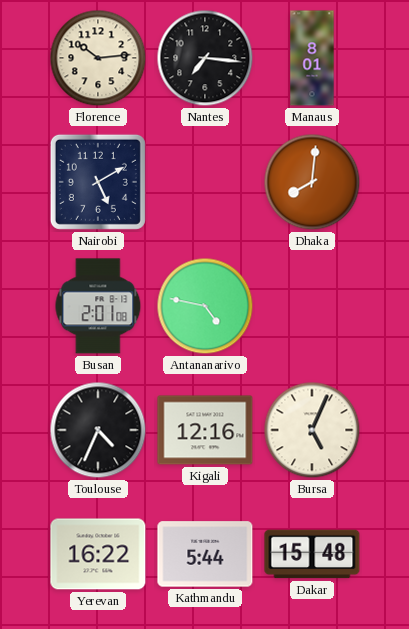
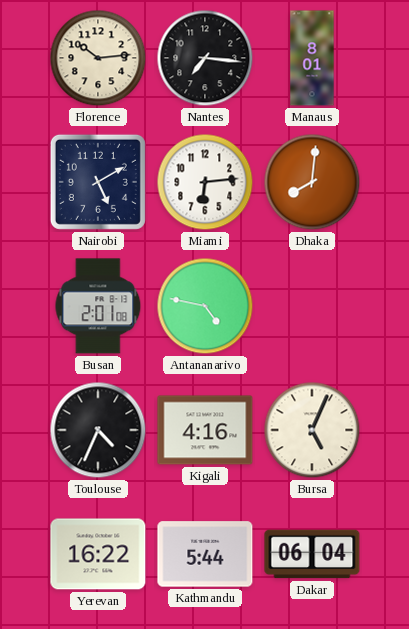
Miami: none -> 6:14 (205, 182)
Kigali: 12:16 -> 4:16 (205, 430)
Dakar: 15:48 -> 06:04 (312, 554)
